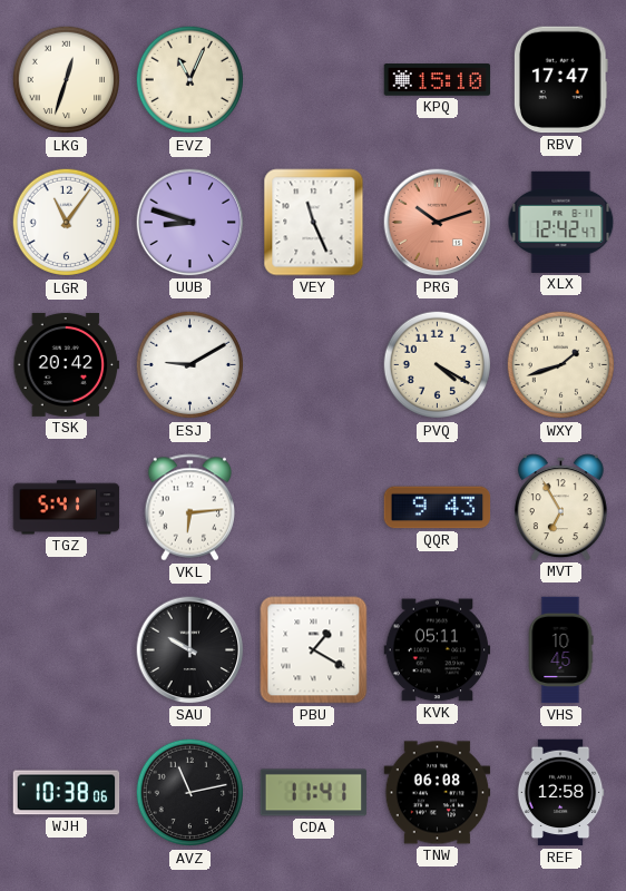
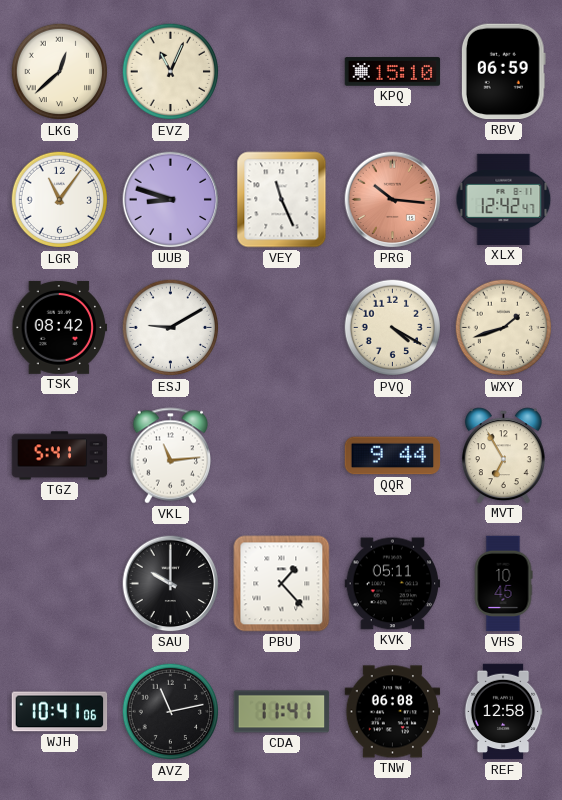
LKG: 12:33 -> 12:38 (60, 72)
RBV: 17:47 -> 06:59 (503, 72)
PRG: 10:12 -> 10:16 (393, 200)
TSK: 20:42 -> 08:42 (60, 327)
VKL: 6:14 -> 11:14 (170, 456)
QQR: 9:43 -> 9:44 (393, 456)
PBU: 1:20 -> 1:23 (282, 584)
WJH: 10:38 -> 10:41 (60, 712)
